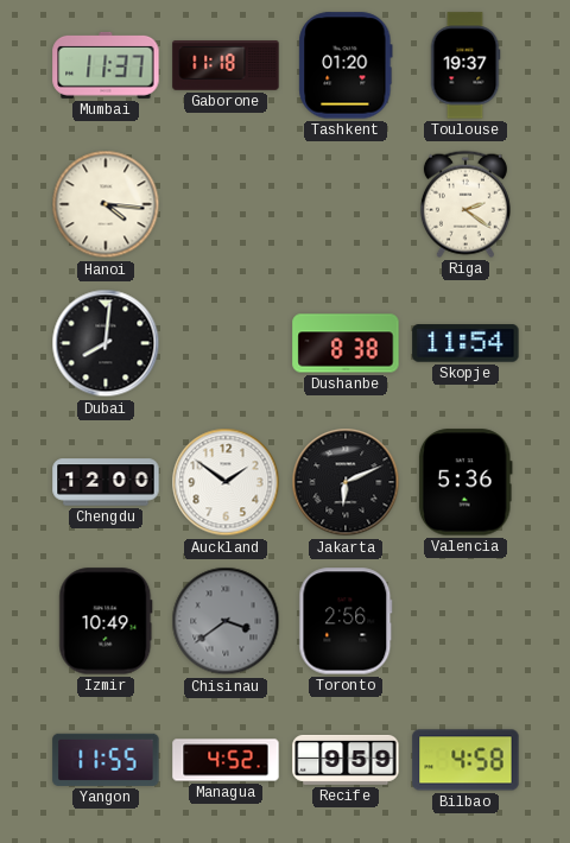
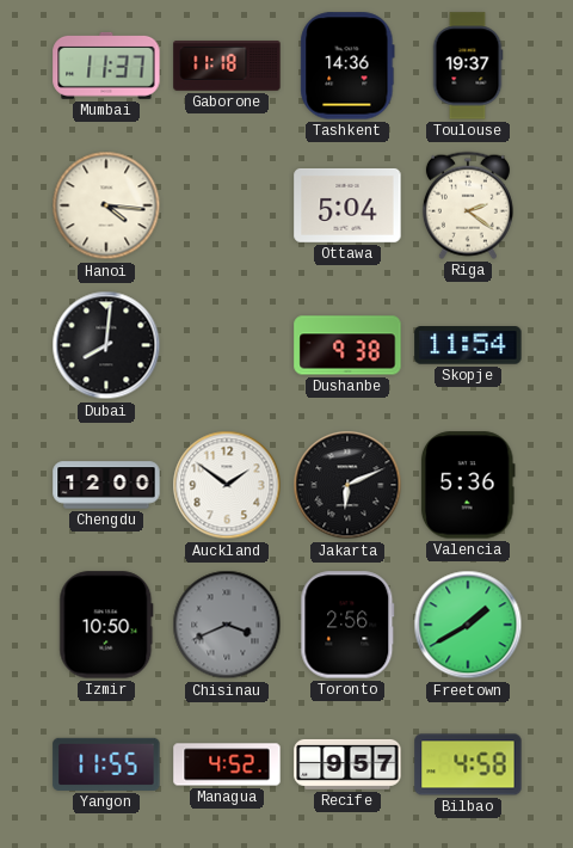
Tashkent: 01:20 -> 14:36 (347, 66)
Ottawa: none -> 5:04 (347, 205)
Dushanbe: 8:38 -> 9:38 (347, 345)
Izmir: 10:49 -> 10:50 (106, 625)
Chisinau: 3:39 -> 3:41 (227, 625)
Freetown: none -> 1:40 (468, 625)
Recife: 9:59 -> 9:57 (347, 764)
